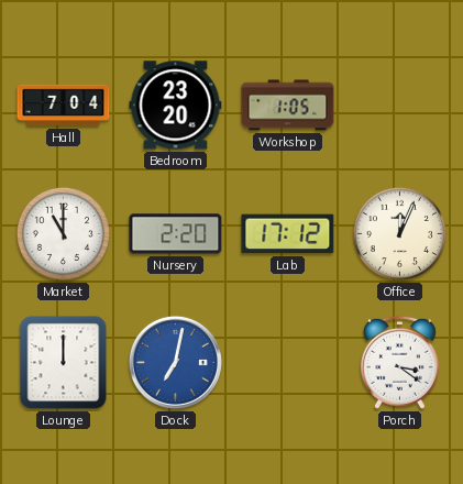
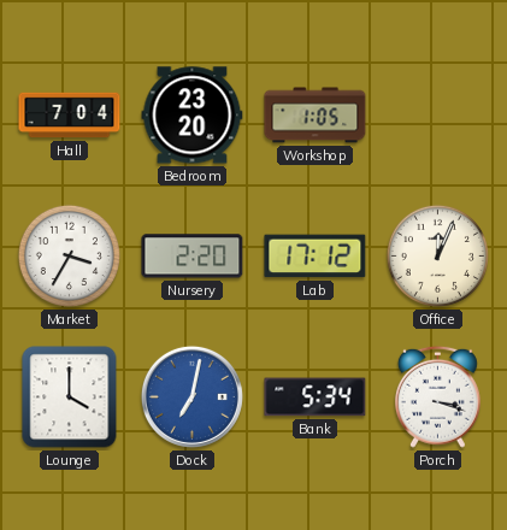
Market: 11:00 -> 3:35 (69, 255)
Lounge: 12:00 -> 4:00 (70, 397)
Bank: none -> 5:34 (316, 397)
Porch: 3:21 -> 3:18 (437, 396)
